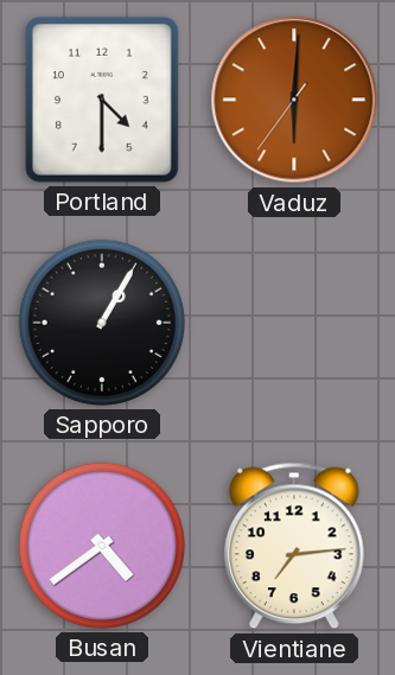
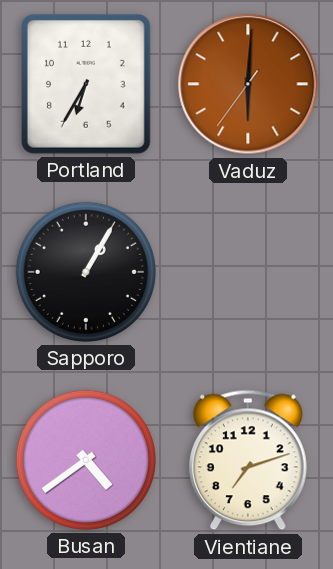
Portland: 4:30 -> 6:35 (86, 84)
Vientiane: 7:14 -> 7:12 (248, 460)
